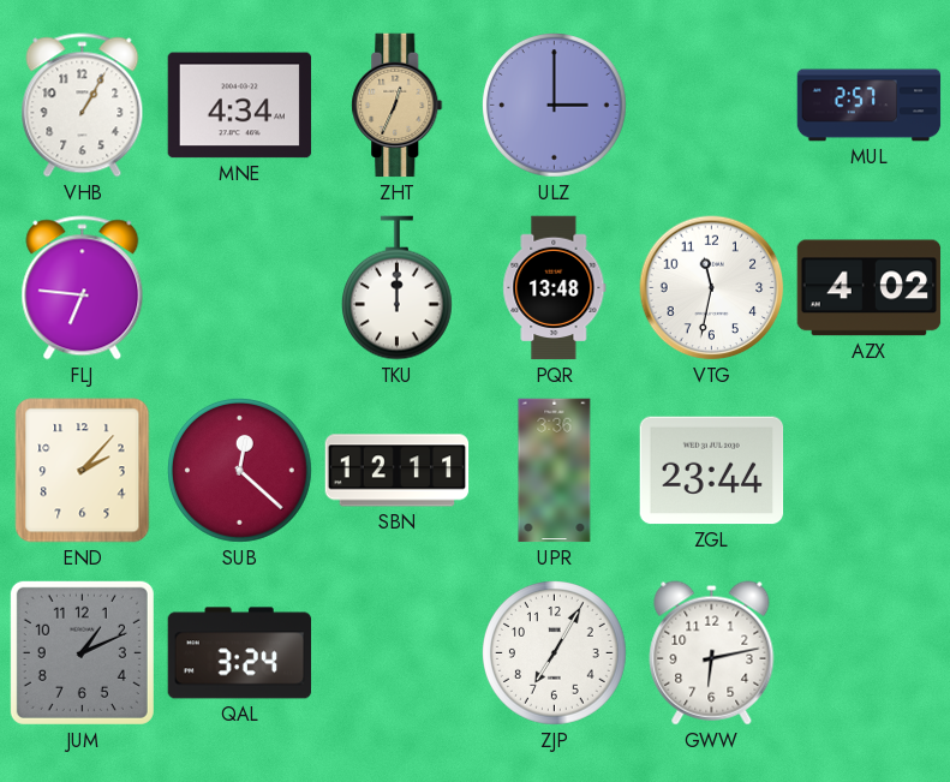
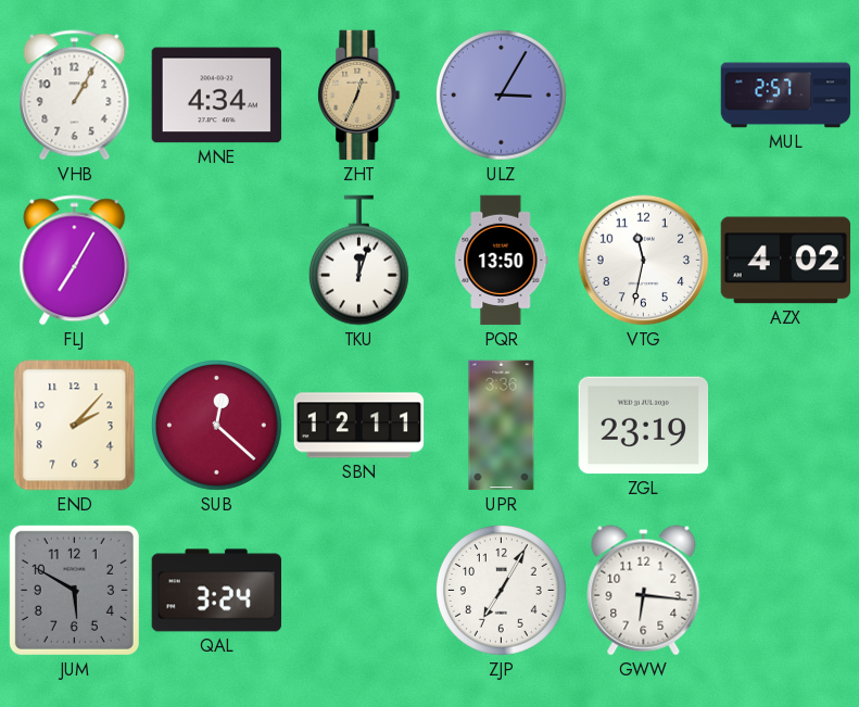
ULZ: 3:00 -> 3:05 (502, 96)
FLJ: 6:46 -> 7:05 (75, 261)
TKU: 12:00 -> 12:03 (358, 261)
PQR: 13:48 -> 13:50 (502, 261)
ZGL: 23:44 -> 23:19 (644, 426)
JUM: 1:11 -> 5:50 (74, 590)
GWW: 6:13 -> 6:16 (644, 591)
